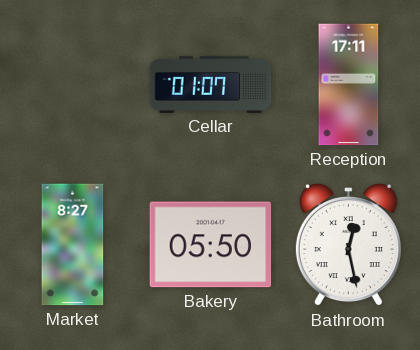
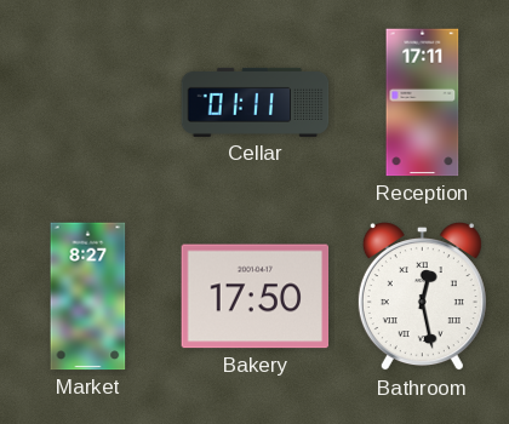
Cellar: 01:07 -> 01:11 (256, 102)
Bakery: 05:50 -> 17:50 (256, 297)
